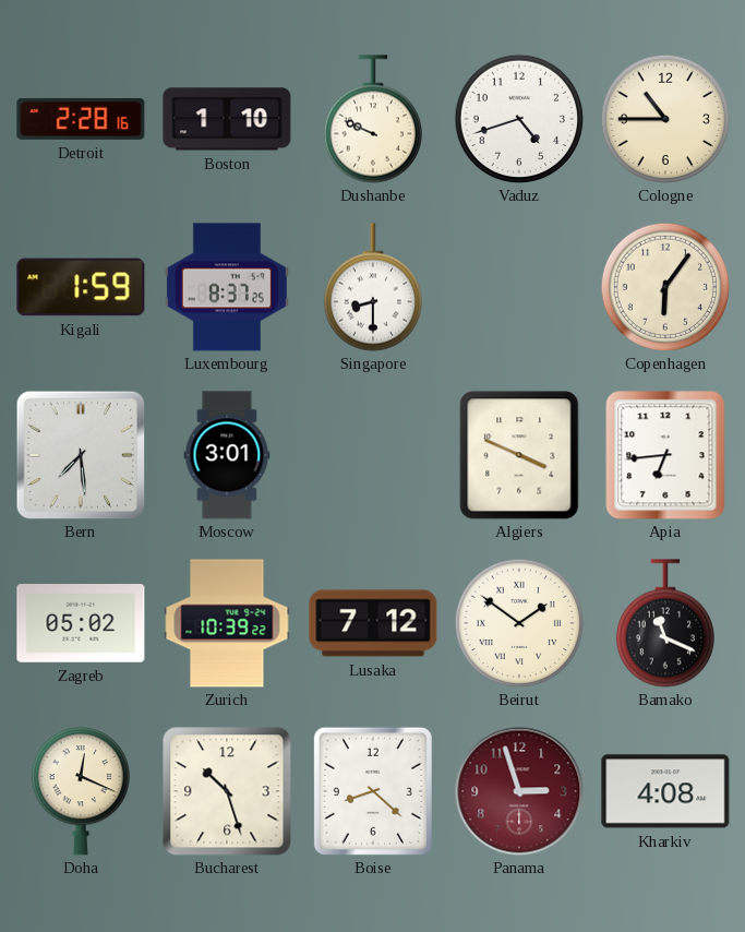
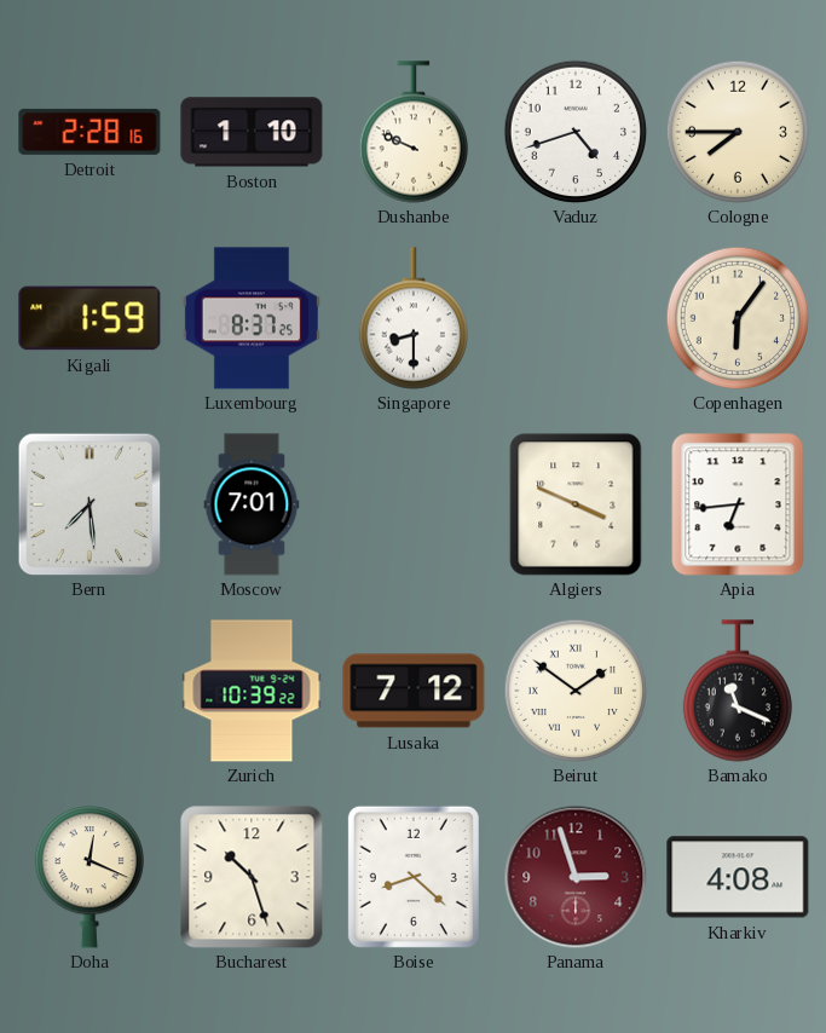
Cologne: 10:45 -> 7:45 (738, 132)
Moscow: 3:01 -> 7:01 (252, 504)
Zagreb: 05:02 -> none (81, 624)
